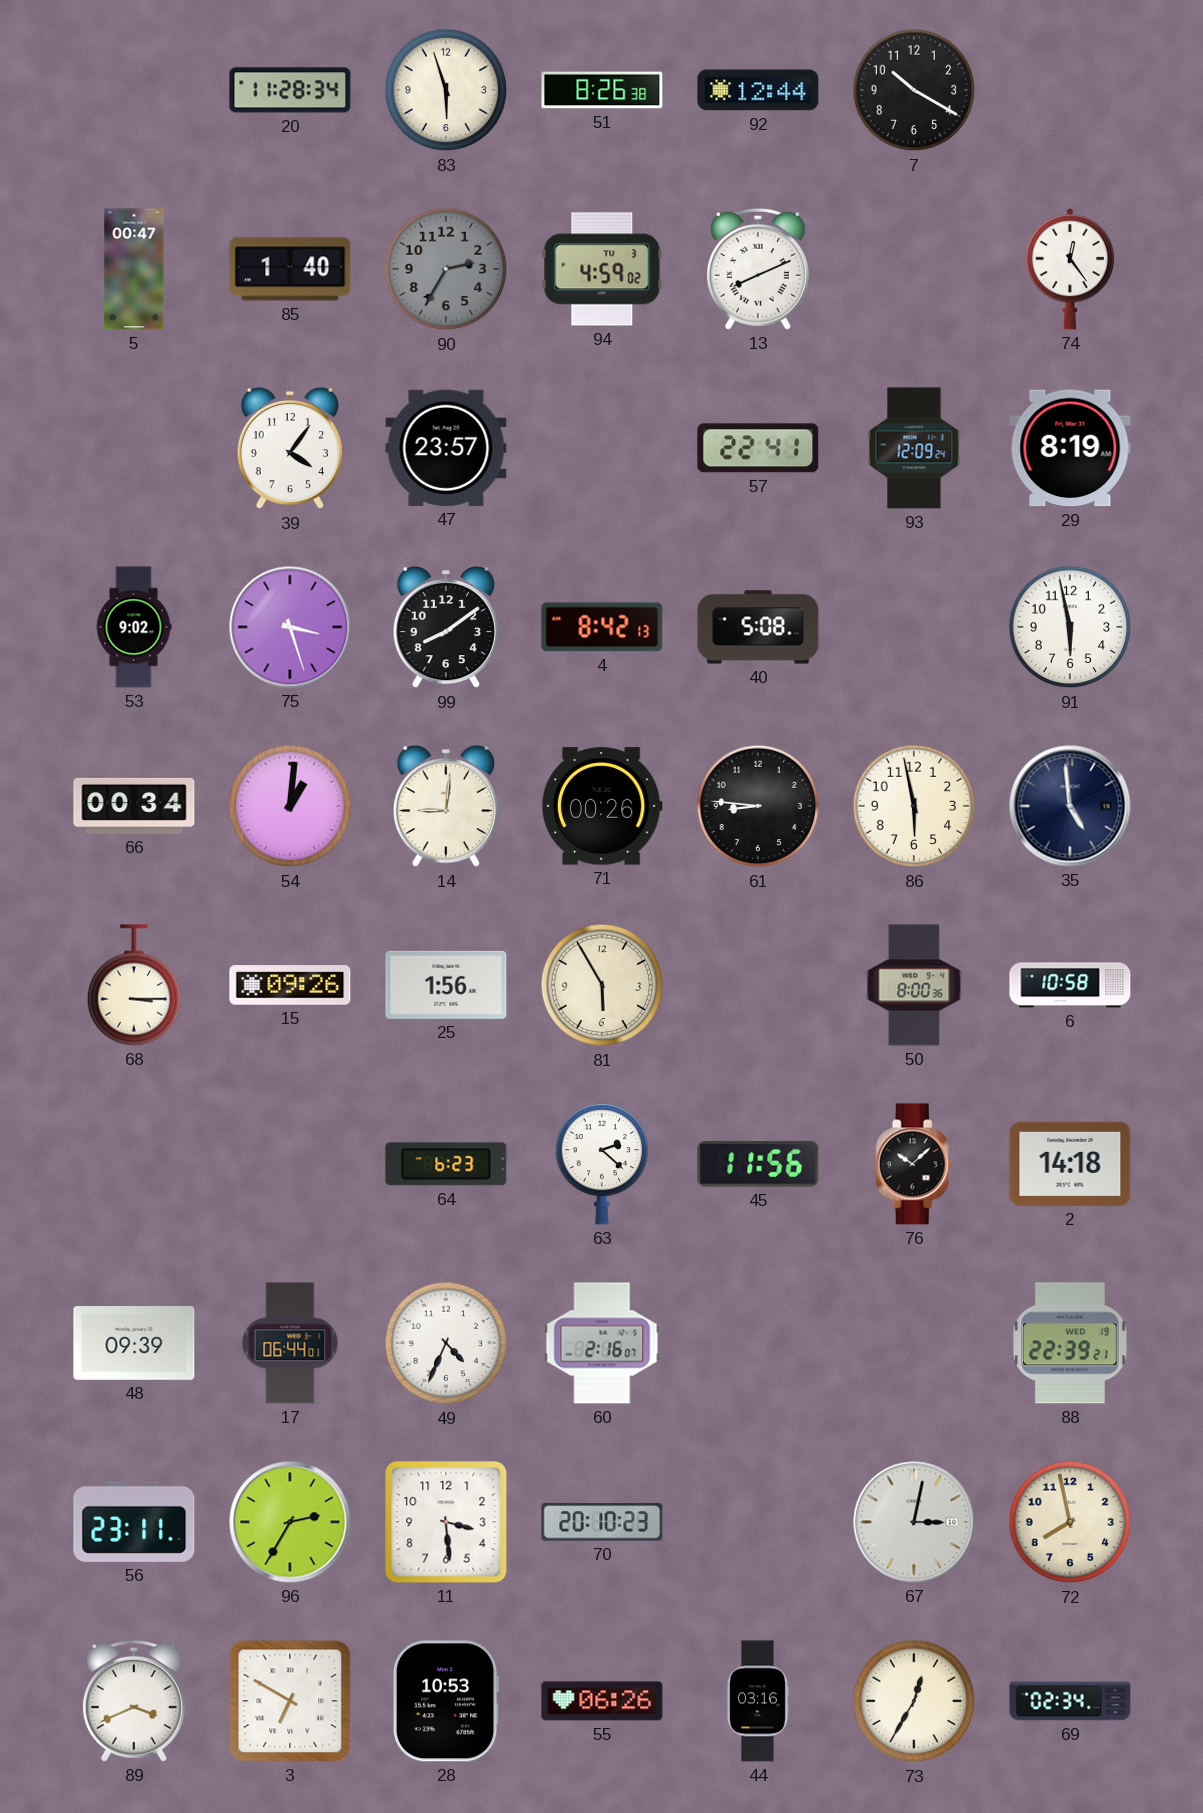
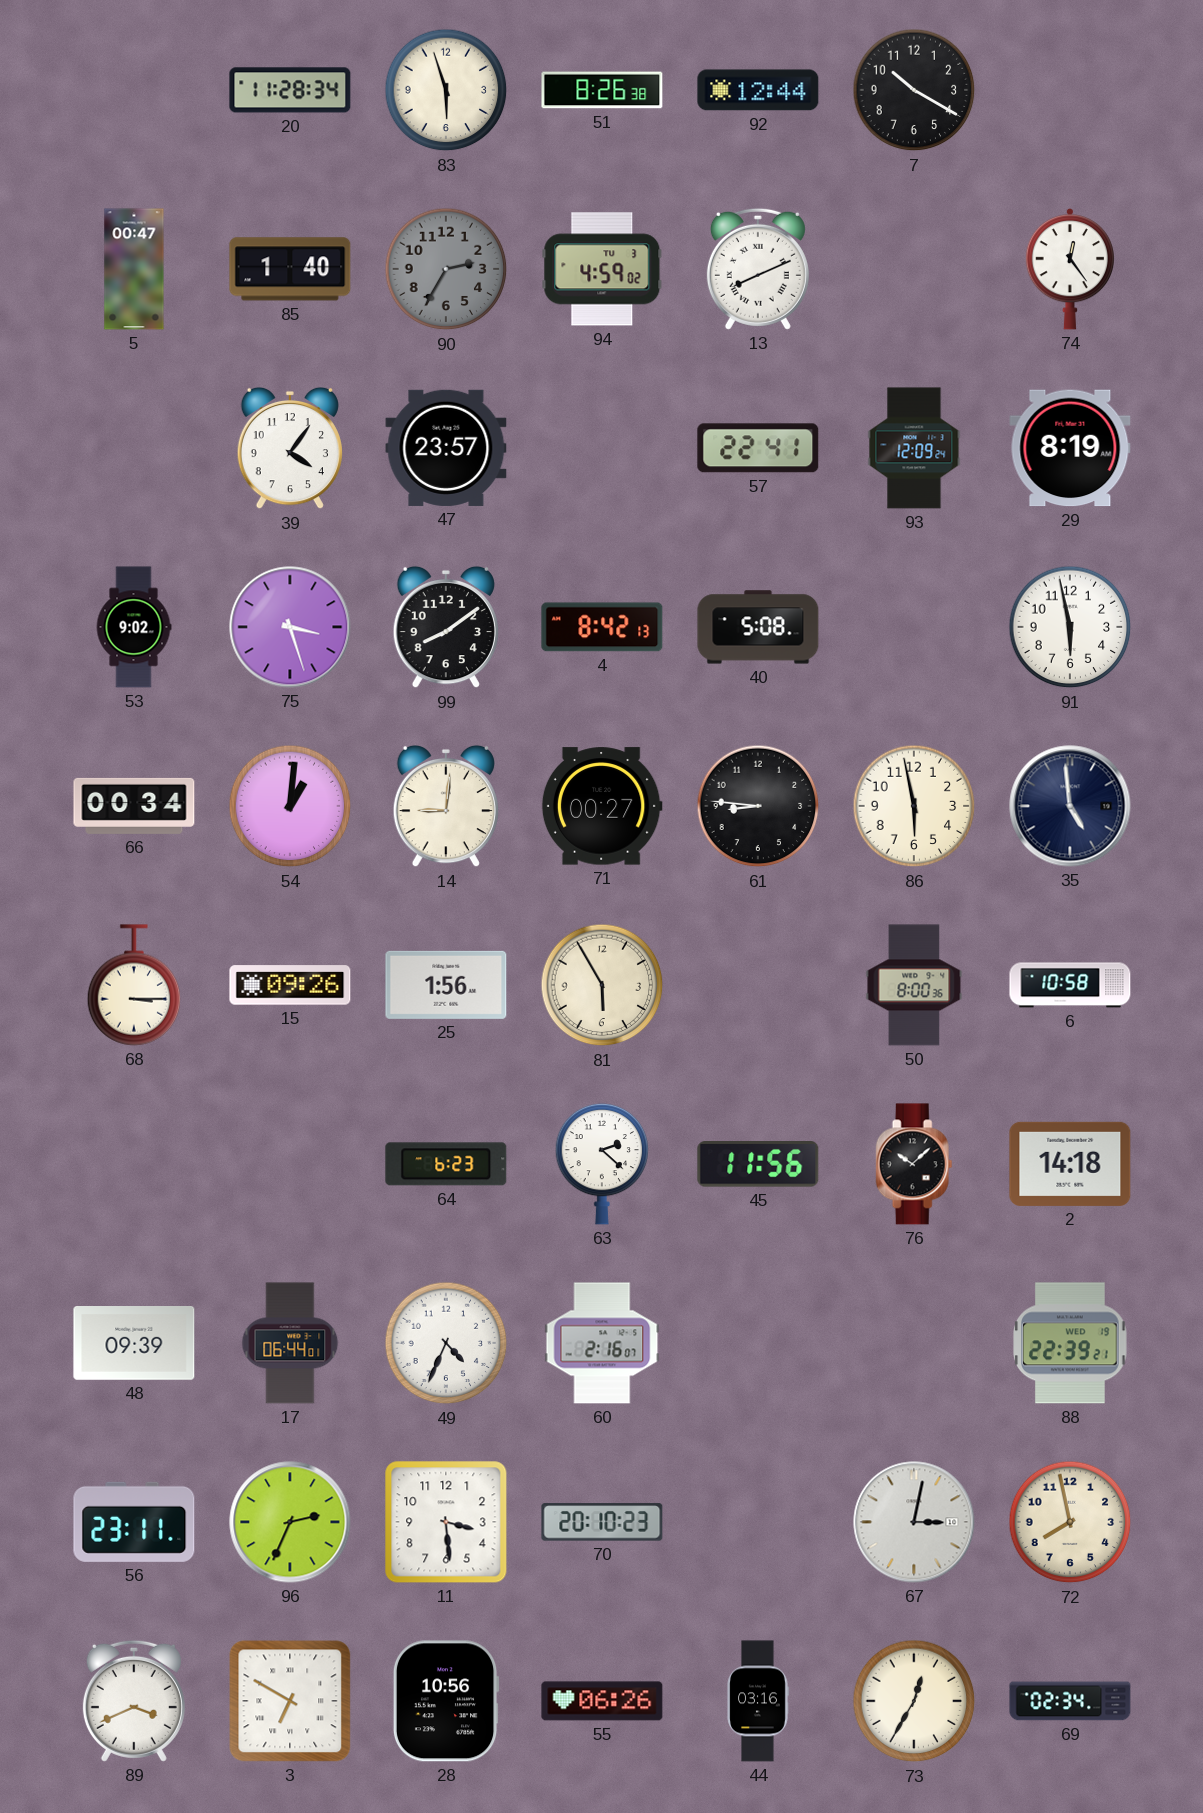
71: 00:26 -> 00:27 (602, 806)
96: 2:35 -> 2:34 (290, 1522)
28: 10:53 -> 10:56 (446, 1701)
